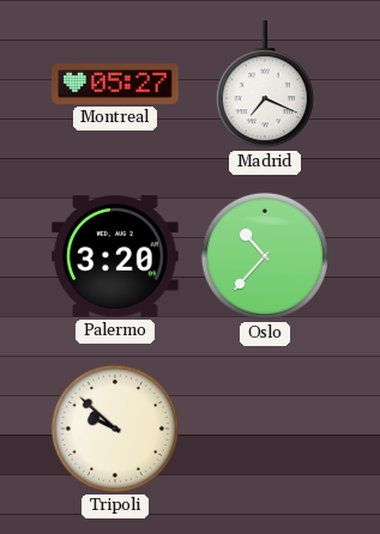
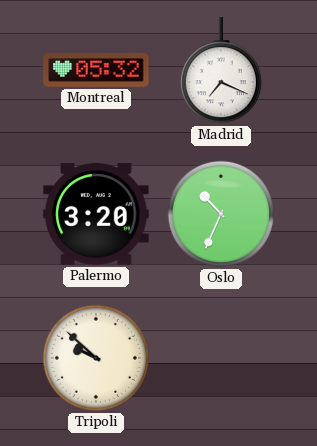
Montreal: 05:27 -> 05:32 (96, 71)
Oslo: 10:37 -> 10:34 (221, 214)
